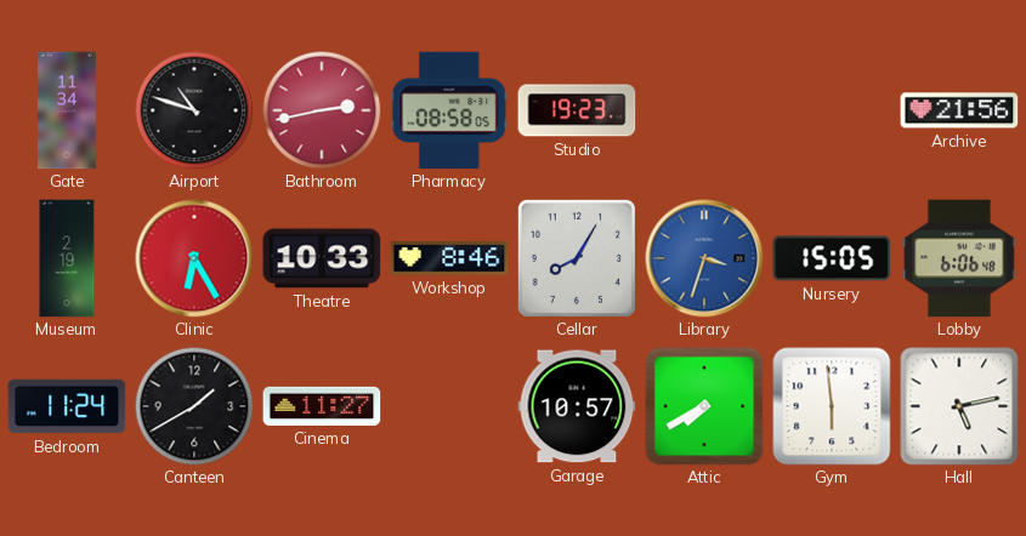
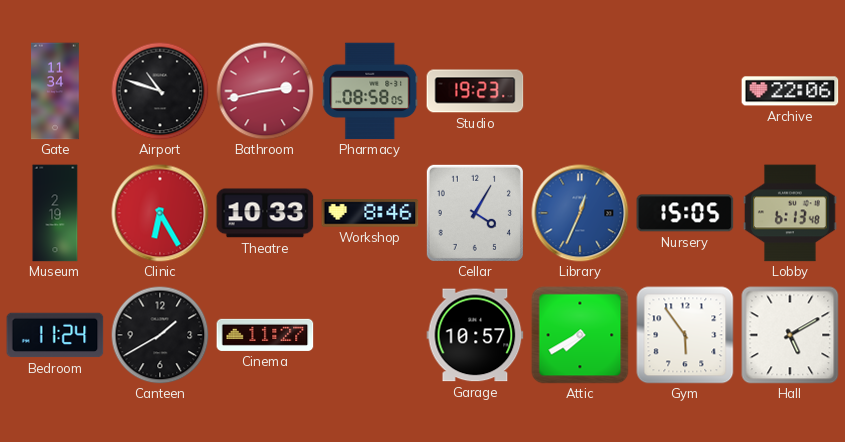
Archive: 21:56 -> 22:06 (790, 91)
Cellar: 8:05 -> 4:05 (475, 213)
Library: 3:33 -> 12:34 (580, 213)
Lobby: 6:06 -> 6:13 (791, 213)
Gym: 5:59 -> 5:54 (685, 335)
Hall: 5:13 -> 5:10 (790, 335)
